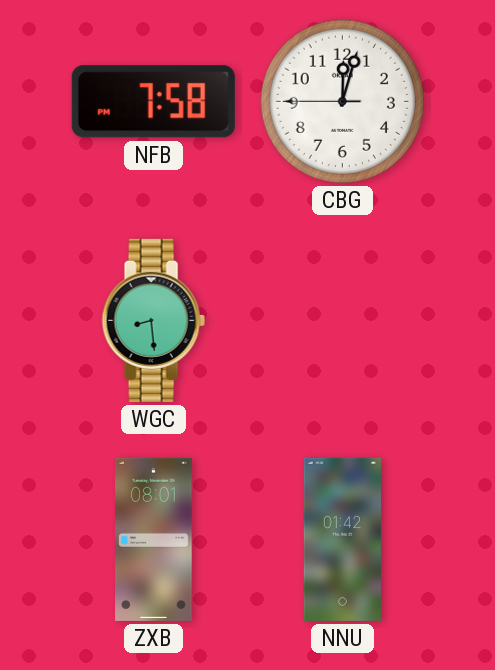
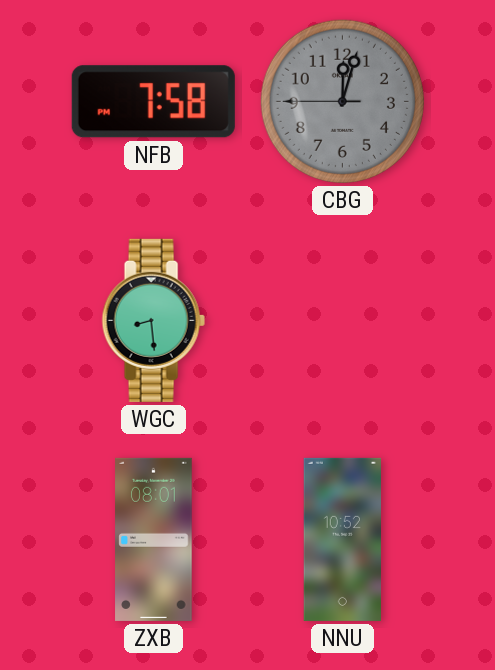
CBG dial: white -> grey (342, 101)
NNU: 01:42 -> 10:52 (343, 539)
